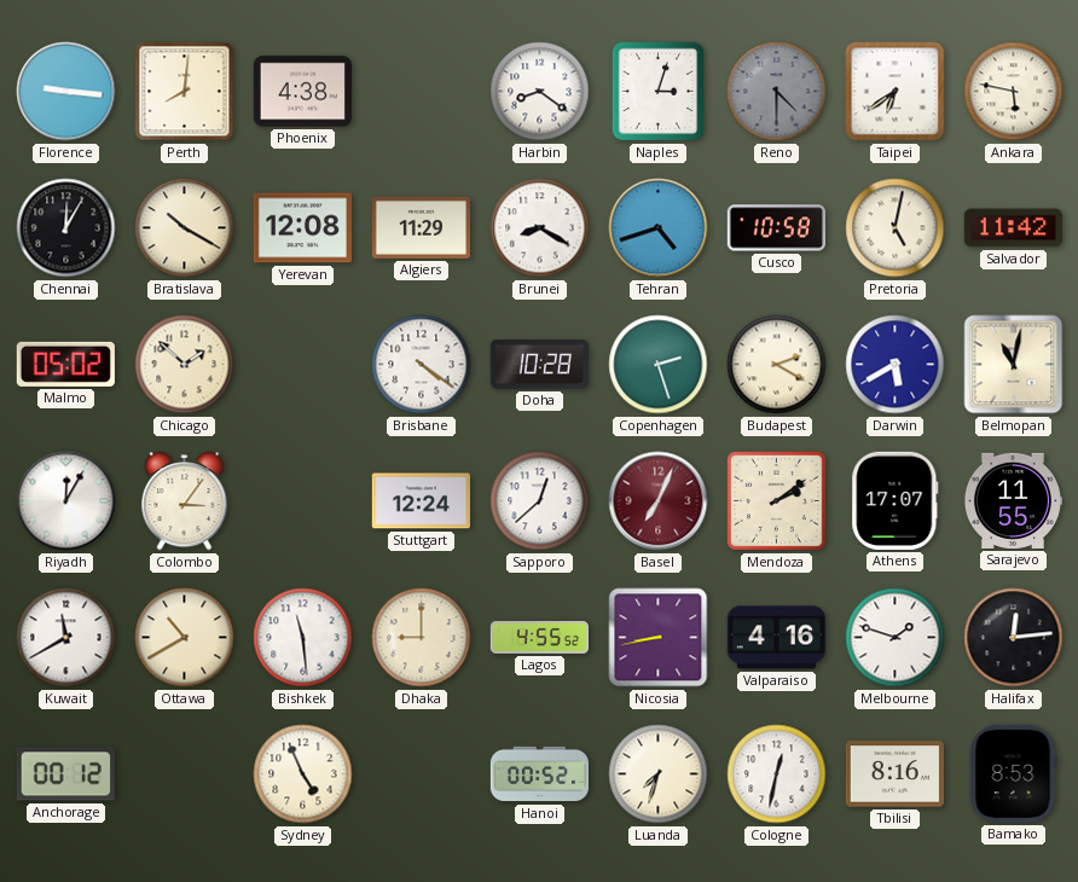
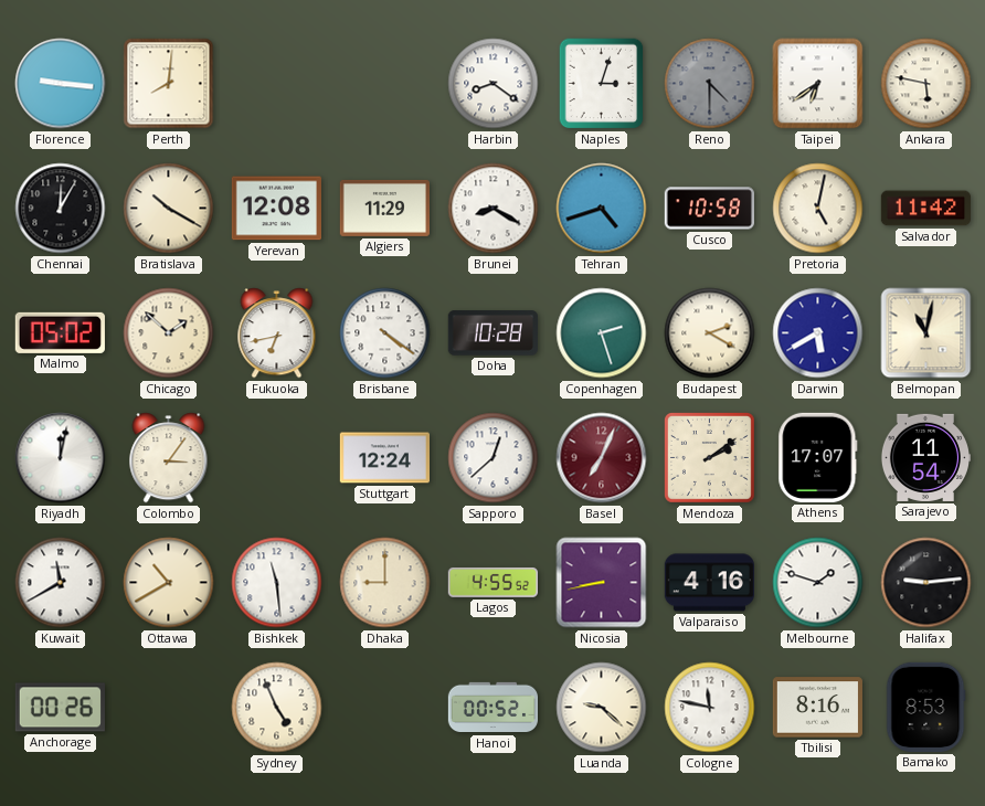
Phoenix: 4:38 -> none (302, 92)
Fukuoka: none -> 6:43 (277, 333)
Riyadh: 12:05 -> 12:02 (61, 458)
Sarajevo: 11:55 -> 11:54 (924, 457)
Halifax: 12:14 -> 9:14 (926, 583)
Anchorage: 00:12 -> 00:26 (60, 708)
Luanda: 7:33 -> 9:22 (602, 708)
Cologne: 12:32 -> 11:47 (710, 708)
